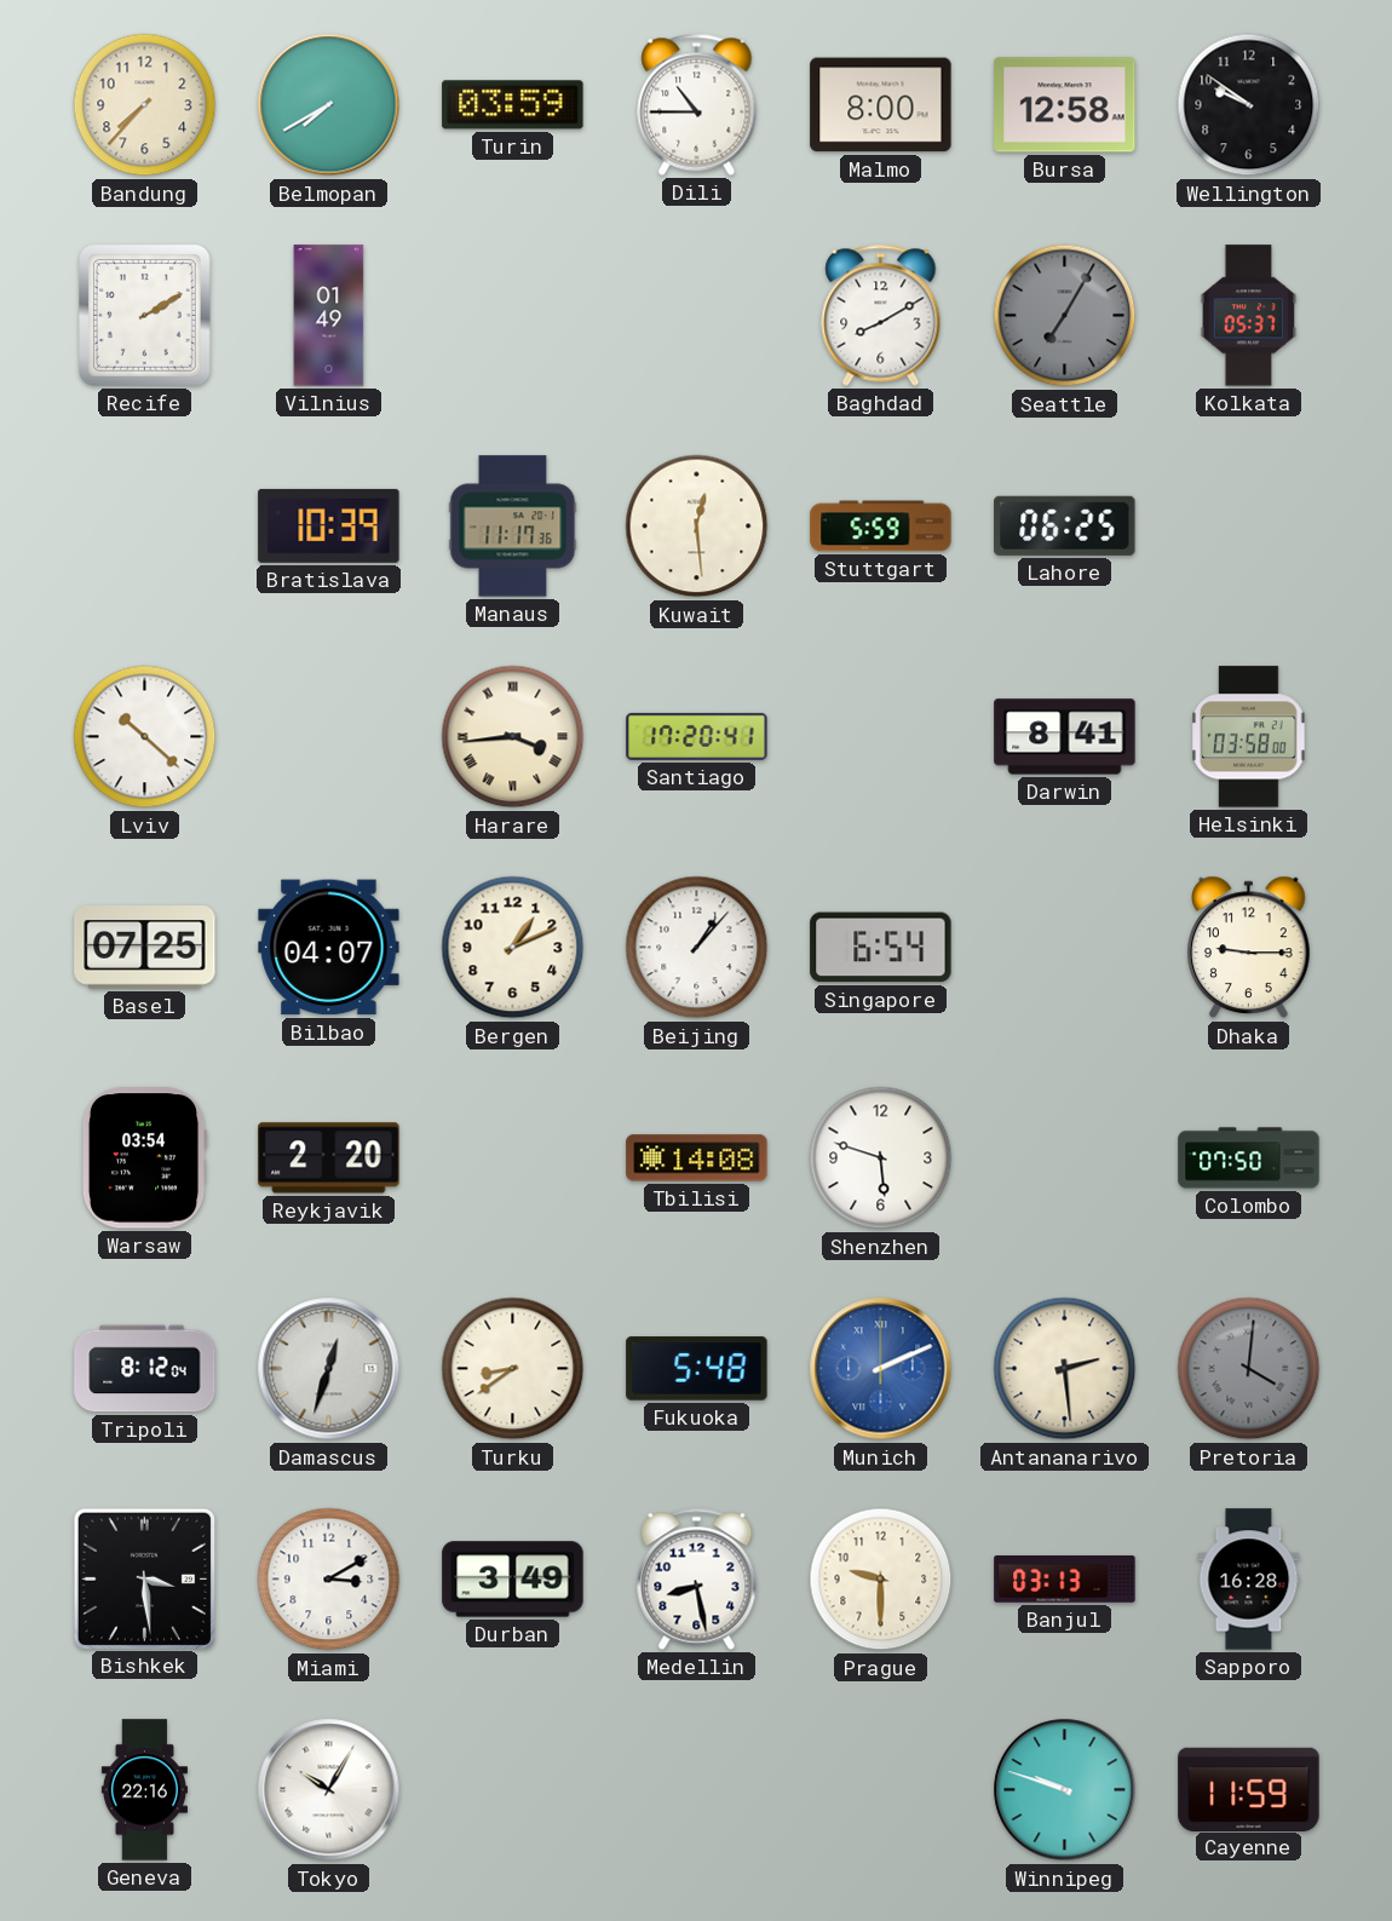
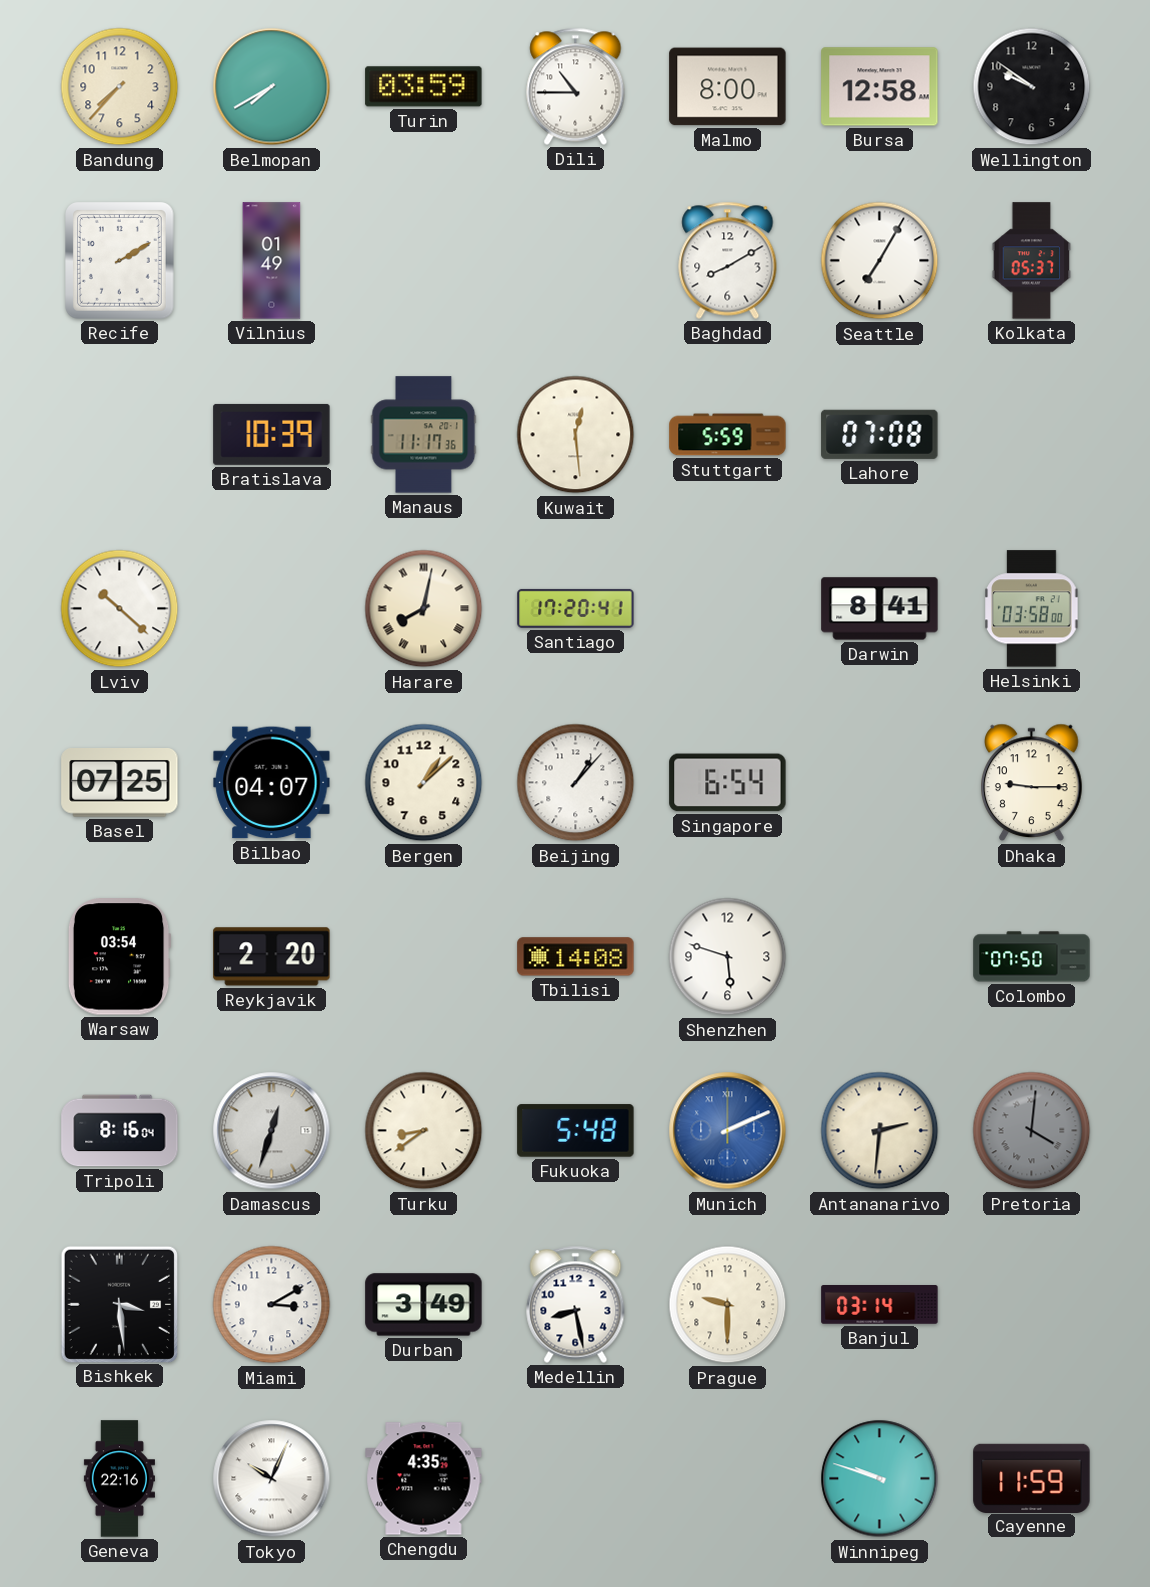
Seattle dial: grey -> white (880, 261)
Lahore: 06:25 -> 07:08 (880, 434)
Harare: 3:44 -> 8:02 (424, 609)
Bergen: 1:11 -> 1:08 (424, 783)
Tripoli: 8:12 -> 8:16 (120, 1131)
Antananarivo: 2:29 -> 2:31 (880, 1131)
Banjul: 03:13 -> 03:14 (880, 1305)
Sapporo: 16:28 -> none (1249, 1580)
Tokyo: 10:05 -> 10:04 (272, 1479)
Chengdu: none -> 4:35 (424, 1479)
